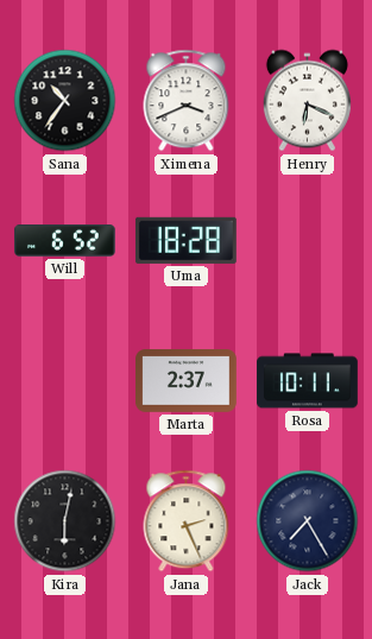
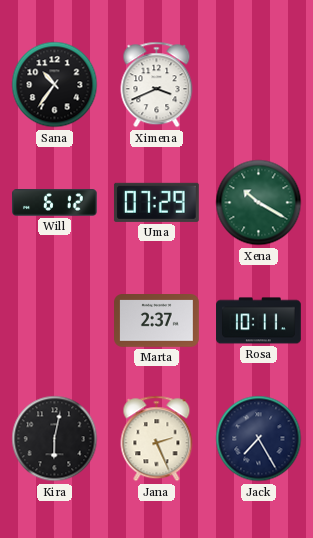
Henry: 6:19 -> none (307, 101)
Will: 6:52 -> 6:12 (55, 203)
Uma: 18:28 -> 07:29 (156, 202)
Xena: none -> 10:20 (259, 203)
